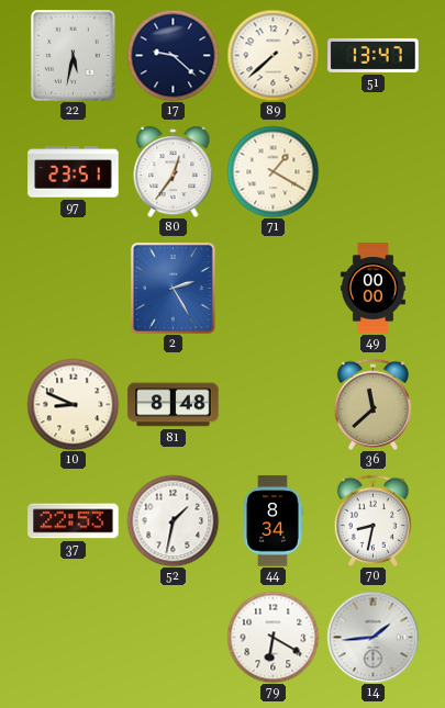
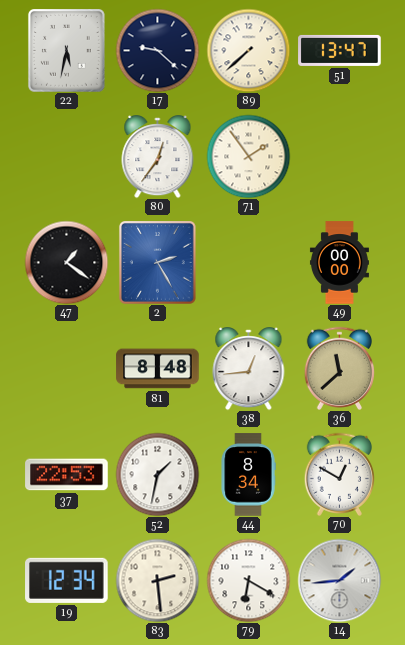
97: 23:51 -> none (74, 172)
71: 1:20 -> 1:54 (248, 156)
47: none -> 1:21 (66, 262)
10: 8:49 -> none (73, 404)
38: none -> 12:44 (249, 369)
70: 8:32 -> 12:50 (339, 474)
19: none -> 12:34 (67, 580)
83: none -> 2:29 (157, 580)
